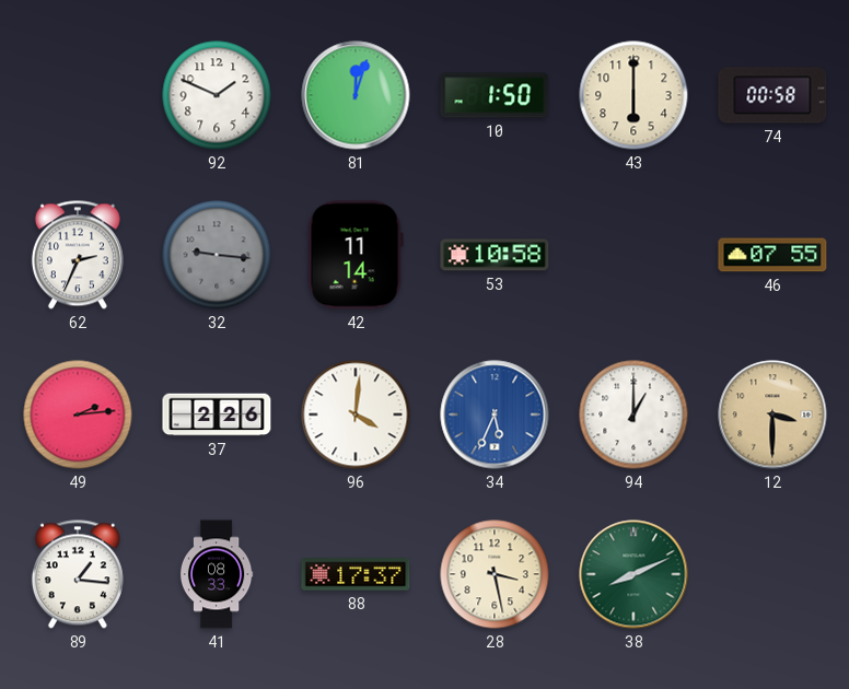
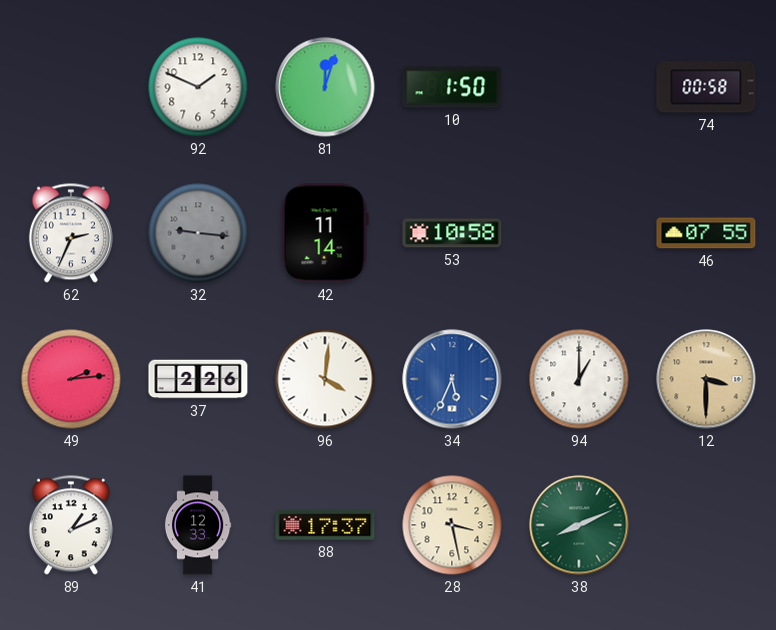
43: 6:00 -> none (633, 95)
89: 1:16 -> 1:11 (71, 525)
41: 08:33 -> 12:33 (198, 525)
